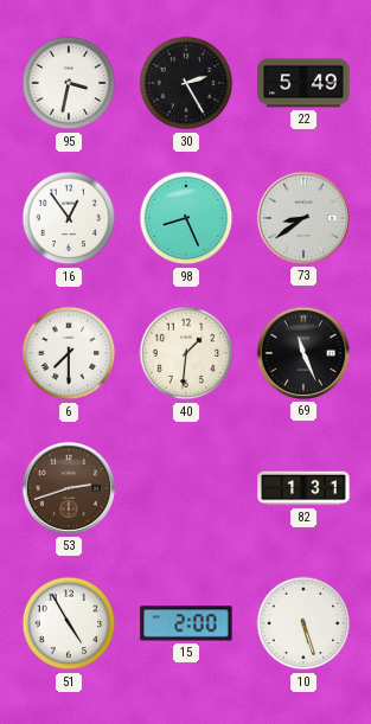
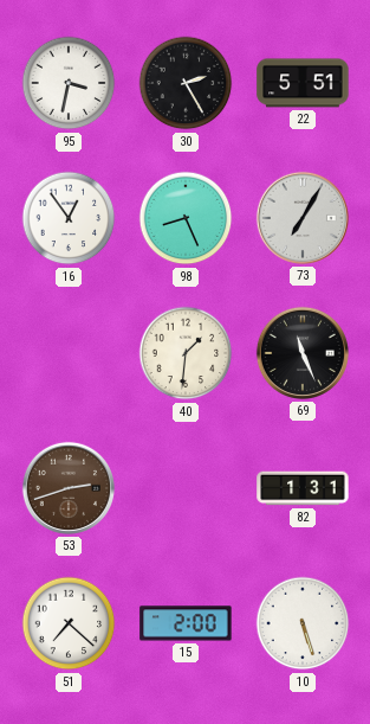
22: 5:49 -> 5:51 (303, 83)
73: 8:39 -> 7:05 (303, 218)
6: 7:30 -> none (69, 353)
51: 4:55 -> 7:22 (69, 623)
